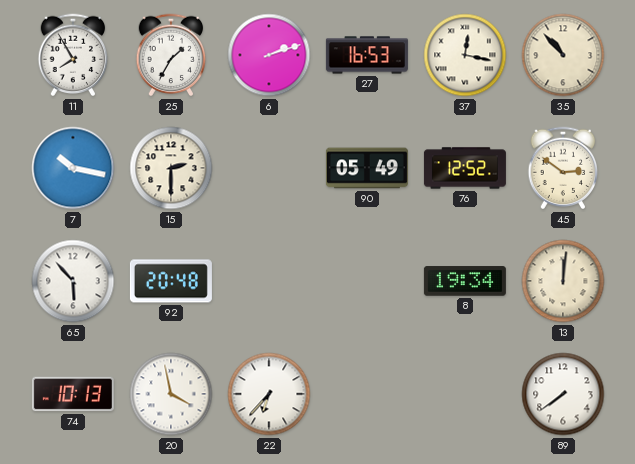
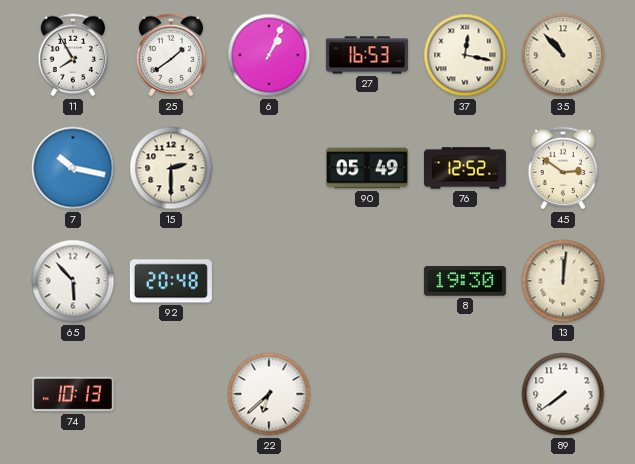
25: 1:35 -> 1:39 (171, 55)
6: 2:12 -> 1:04 (269, 55)
8: 19:34 -> 19:30 (465, 281)
20: 3:58 -> none (171, 394)
22: 6:37 -> 6:38 (269, 394)
